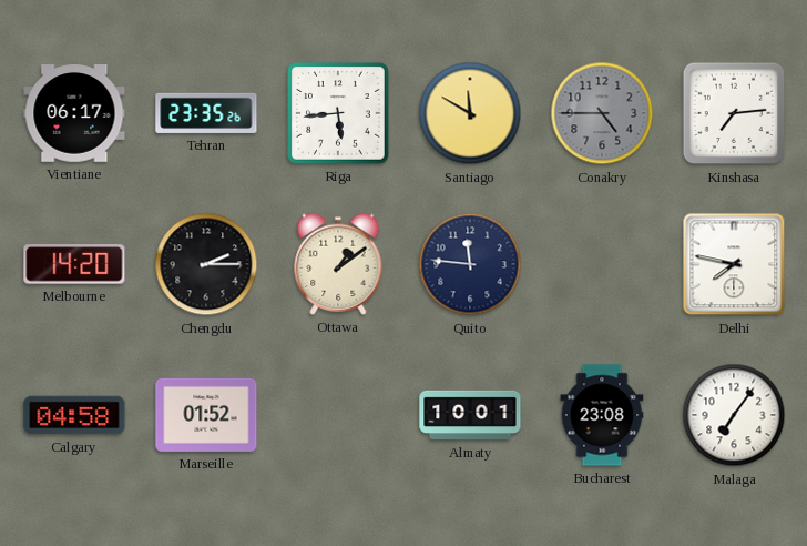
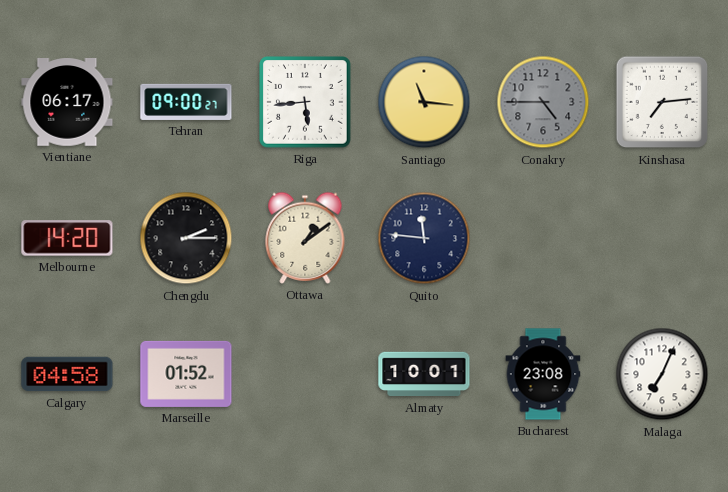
Tehran: 23:35 -> 09:00 (186, 102)
Santiago: 11:50 -> 11:16 (424, 102)
Delhi: 7:47 -> none (734, 264)
Malaga: 7:06 -> 7:04 (662, 374)
